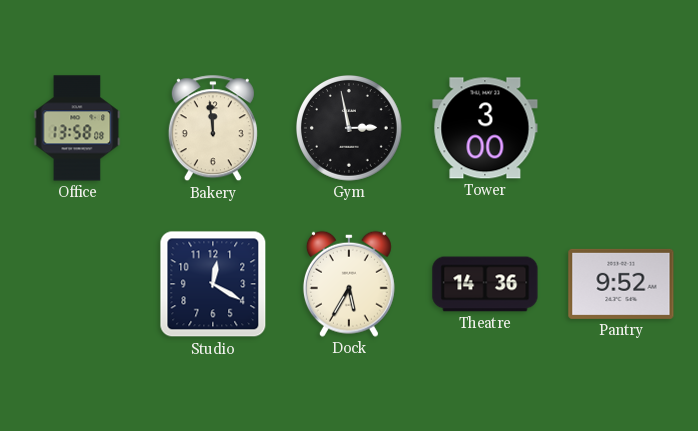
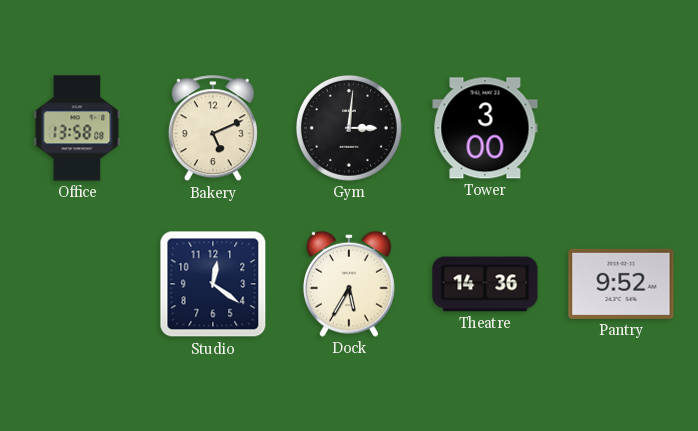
Bakery: 11:59 -> 5:11 (213, 129)
Gym: 2:58 -> 3:01 (350, 129)
Studio: 12:20 -> 12:21 (213, 284)
